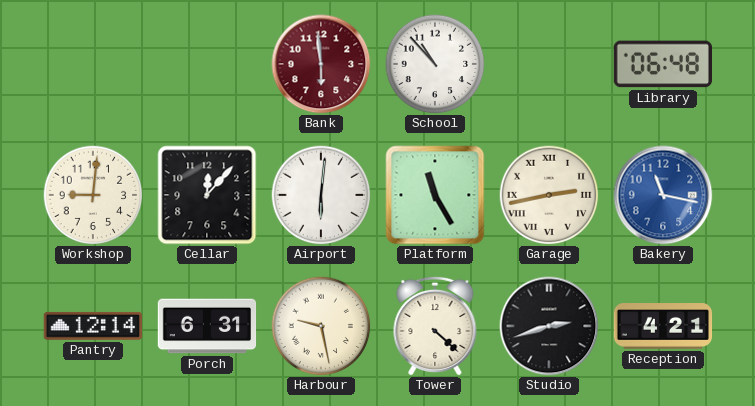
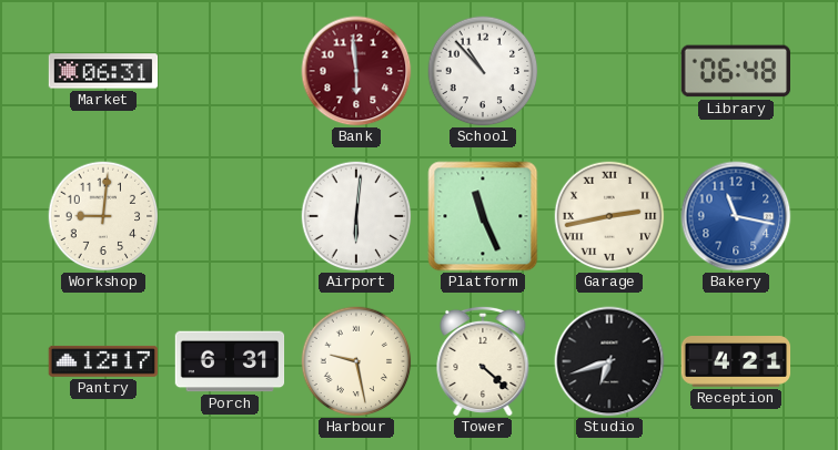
Market: none -> 06:31 (103, 71)
Cellar: 12:07 -> none (207, 195)
Platform: 11:25 -> 11:26 (483, 216)
Pantry: 12:14 -> 12:17 (102, 361)
Studio: 2:42 -> 6:42 (609, 361)
